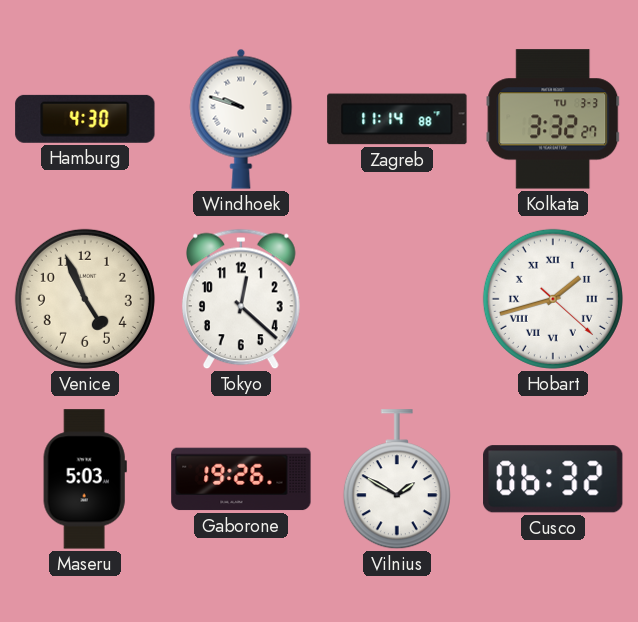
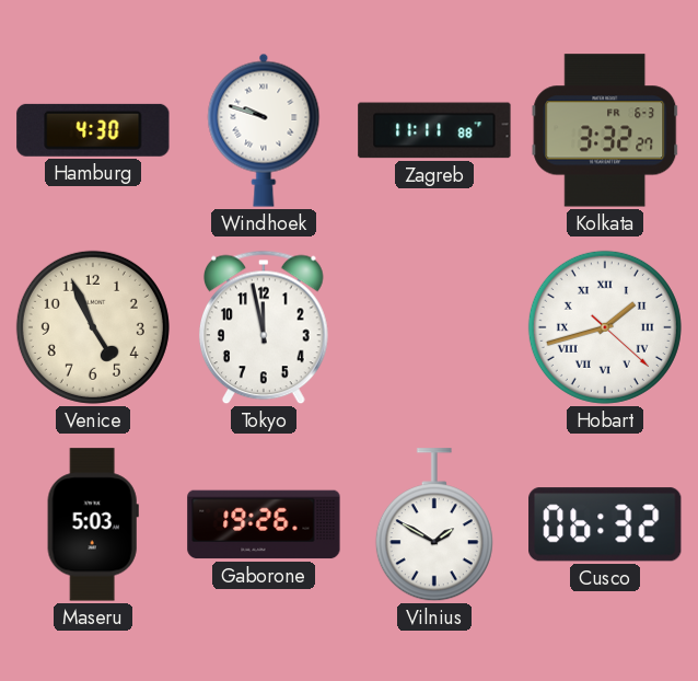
Zagreb: 11:14 -> 11:11 (434, 130)
Kolkata date: TU 3-3 -> FR 6-3 (605, 130)
Tokyo: 12:22 -> 11:58 (264, 327)
